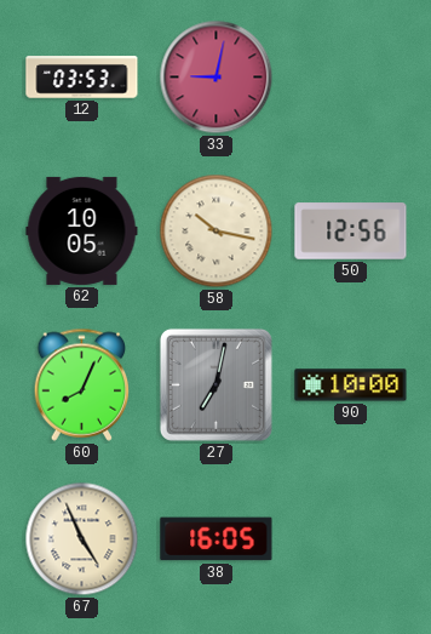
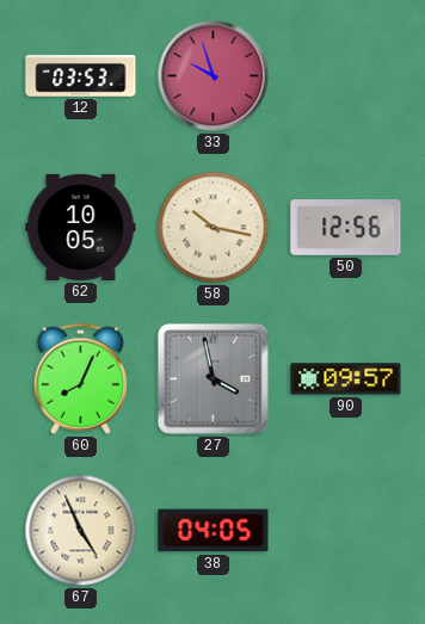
33: 9:02 -> 9:57 (214, 76)
27: 7:02 -> 3:58 (213, 378)
90: 10:00 -> 09:57 (346, 379)
38: 16:05 -> 04:05 (214, 531)
